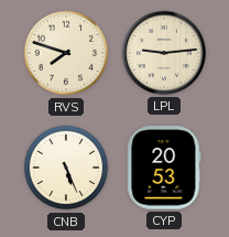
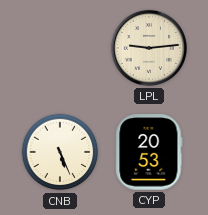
RVS: 7:48 -> none (66, 53)
